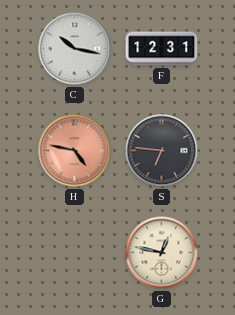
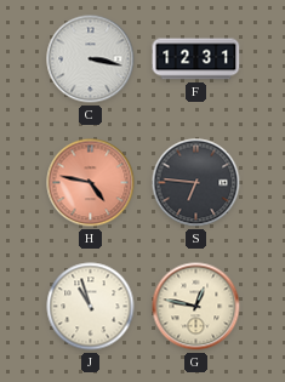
C: 10:17 -> 3:17 (91, 59)
J: none -> 10:57 (91, 307)
